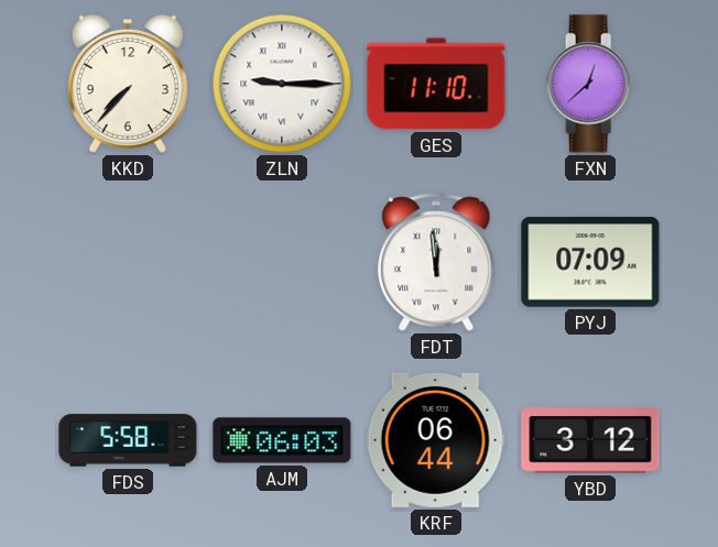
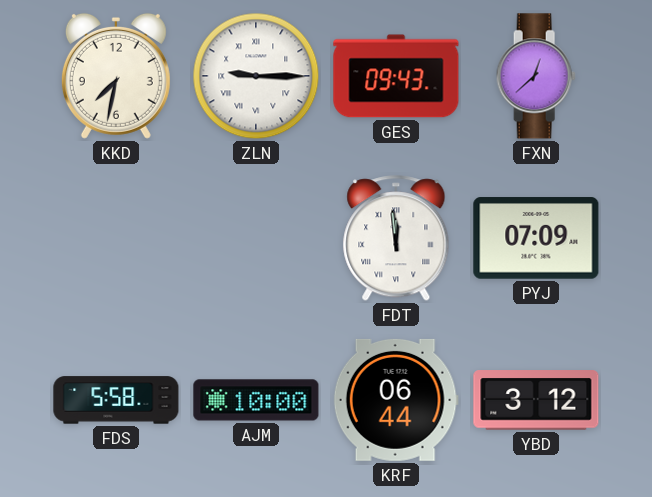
KKD: 7:37 -> 7:32 (116, 76)
GES: 11:10 -> 09:43 (396, 76)
AJM: 06:03 -> 10:00 (256, 400)
